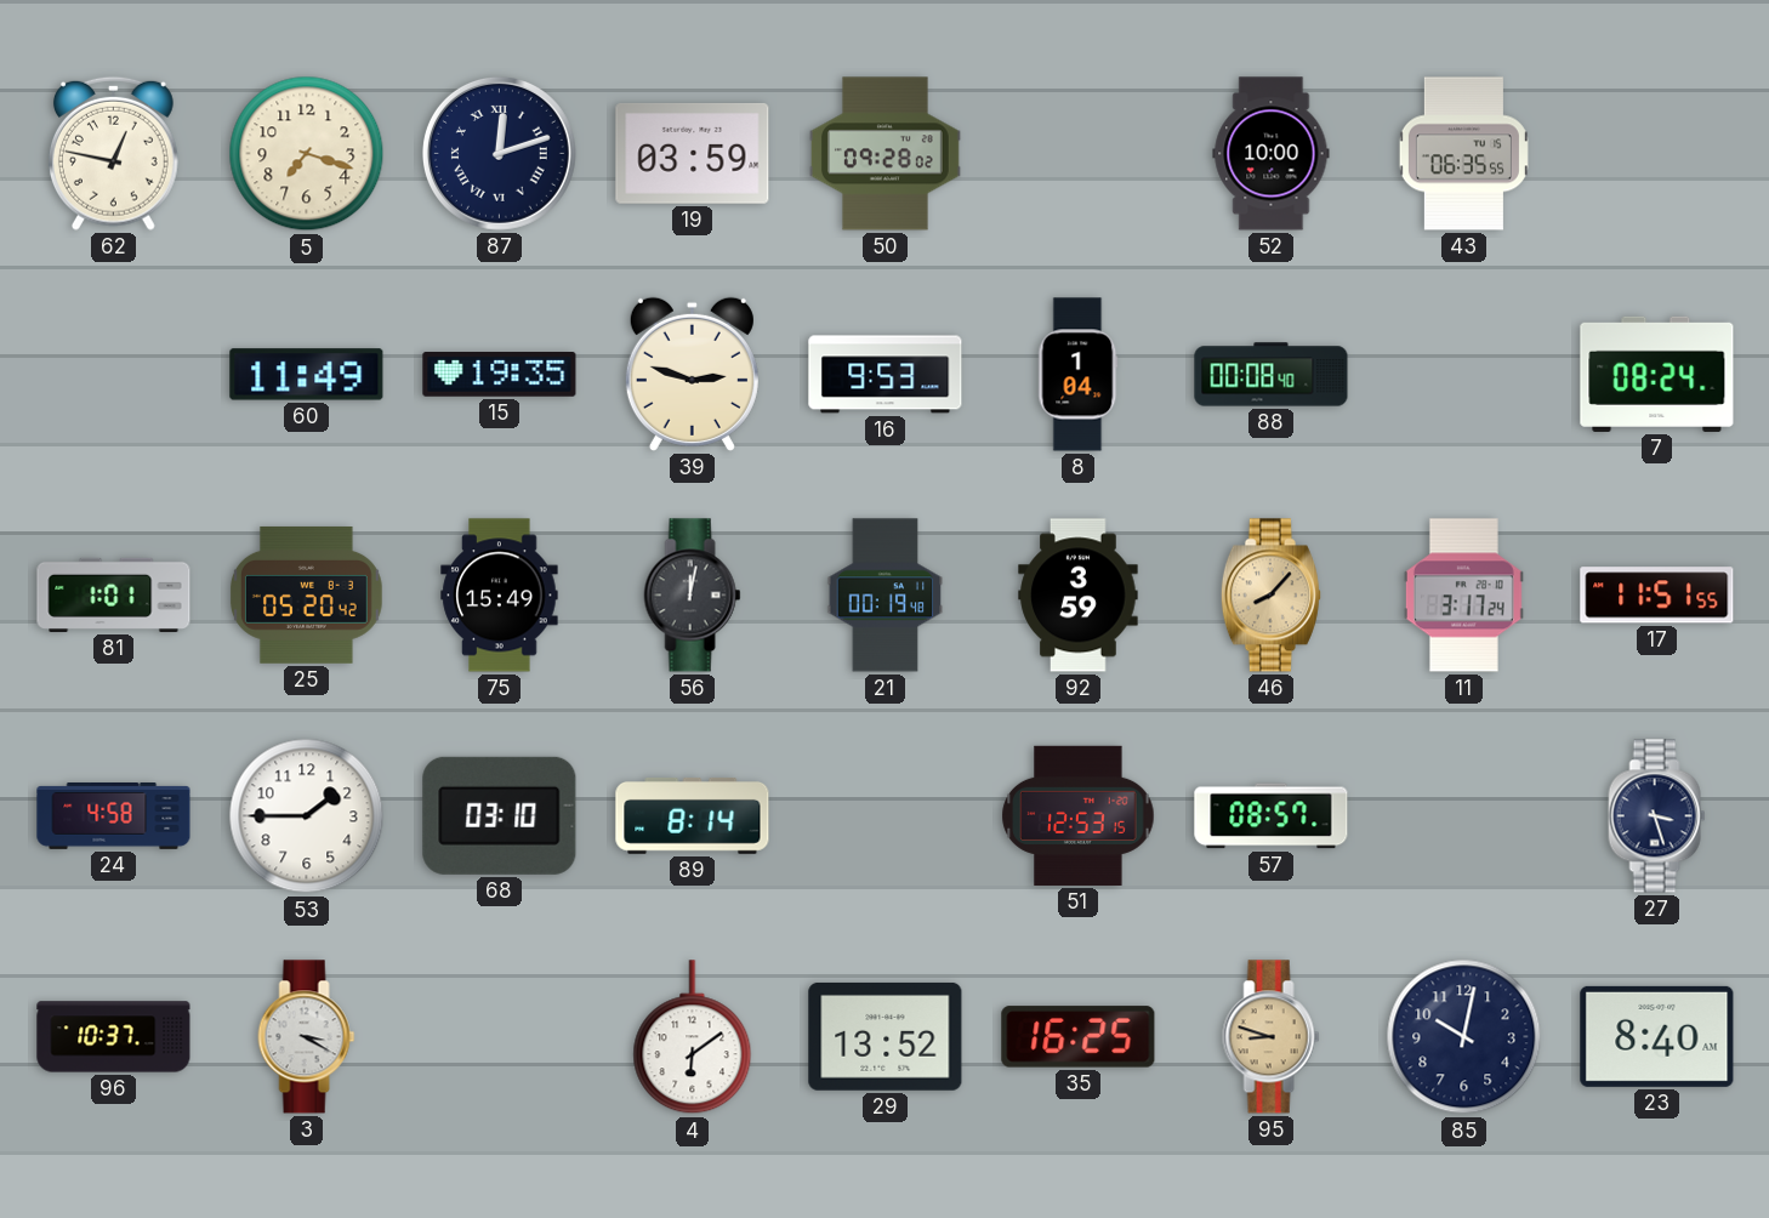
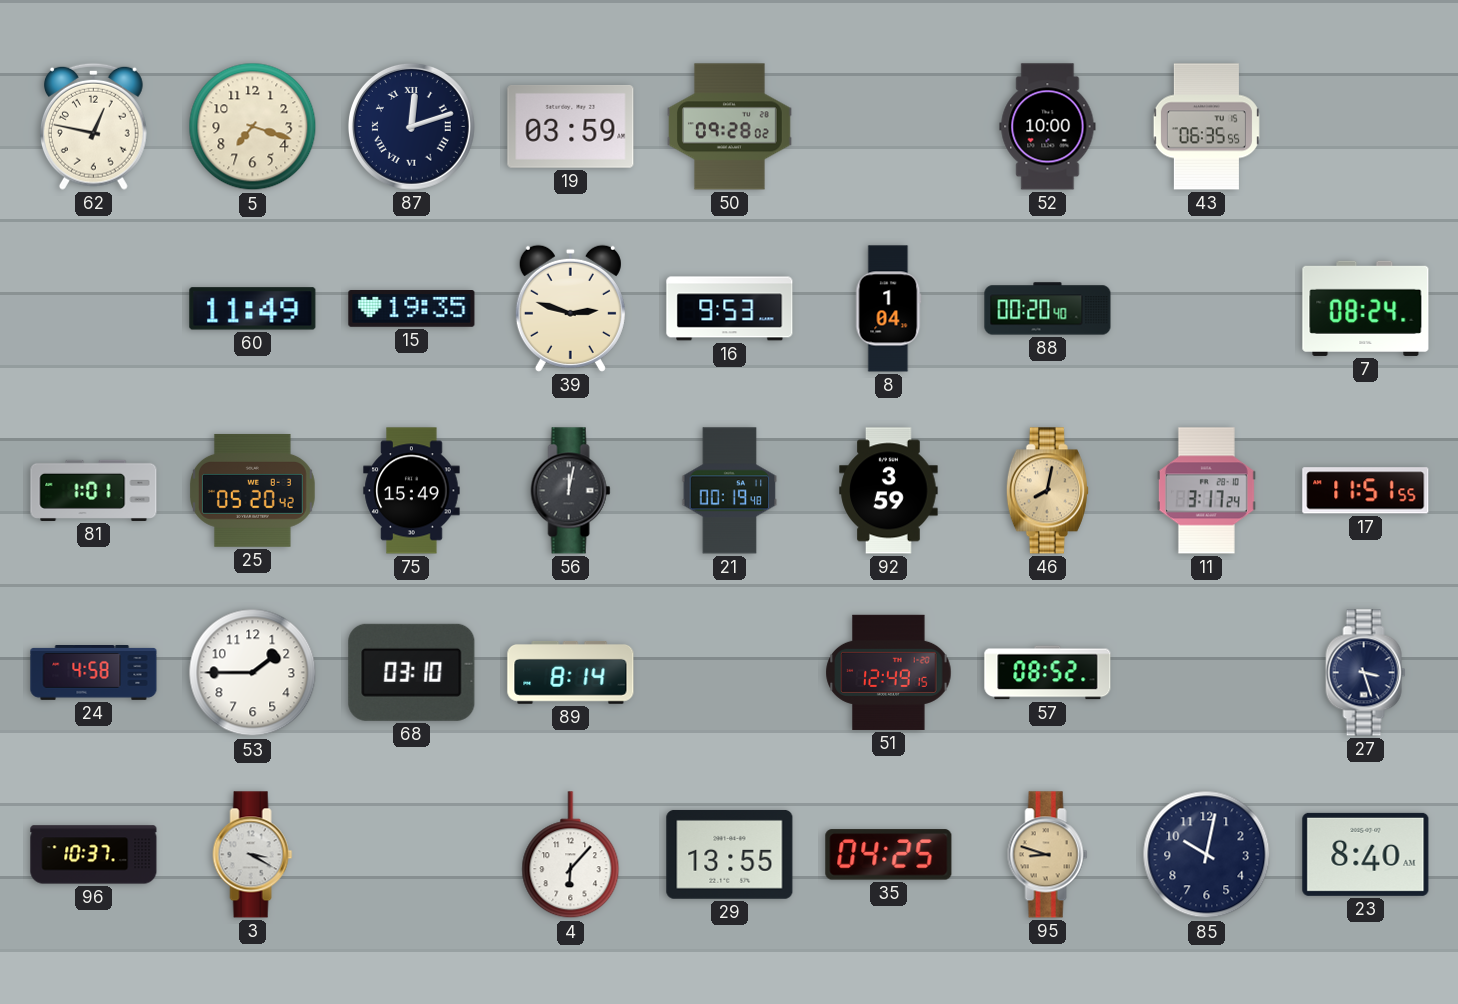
88: 00:08 -> 00:20 (1048, 309)
46: 8:07 -> 8:02 (1047, 491)
51: 12:53 -> 12:49 (889, 672)
57: 08:57 -> 08:52 (1048, 673)
4: 6:09 -> 6:07 (571, 855)
29: 13:52 -> 13:55 (730, 854)
35: 16:25 -> 04:25 (889, 855)
